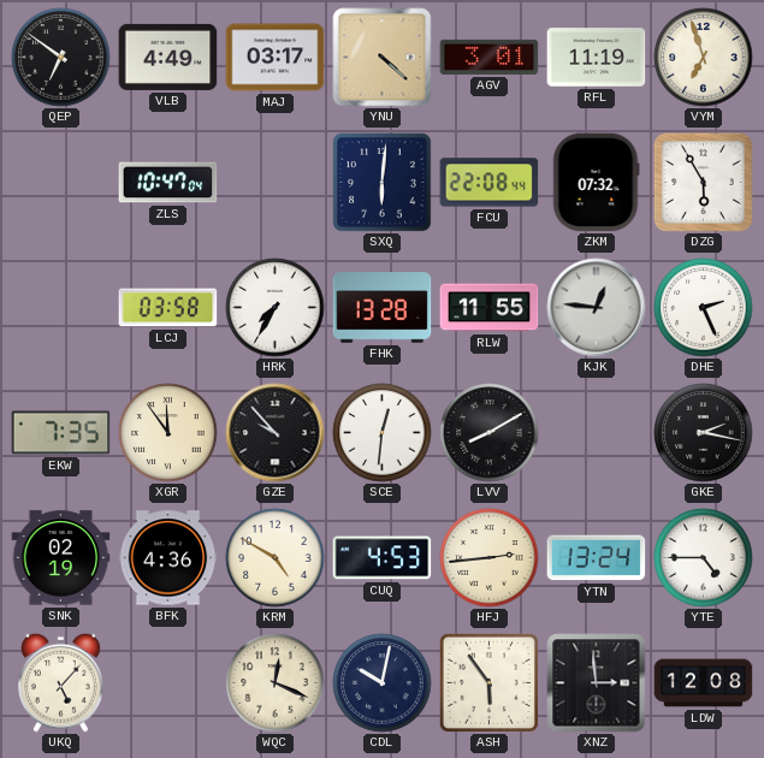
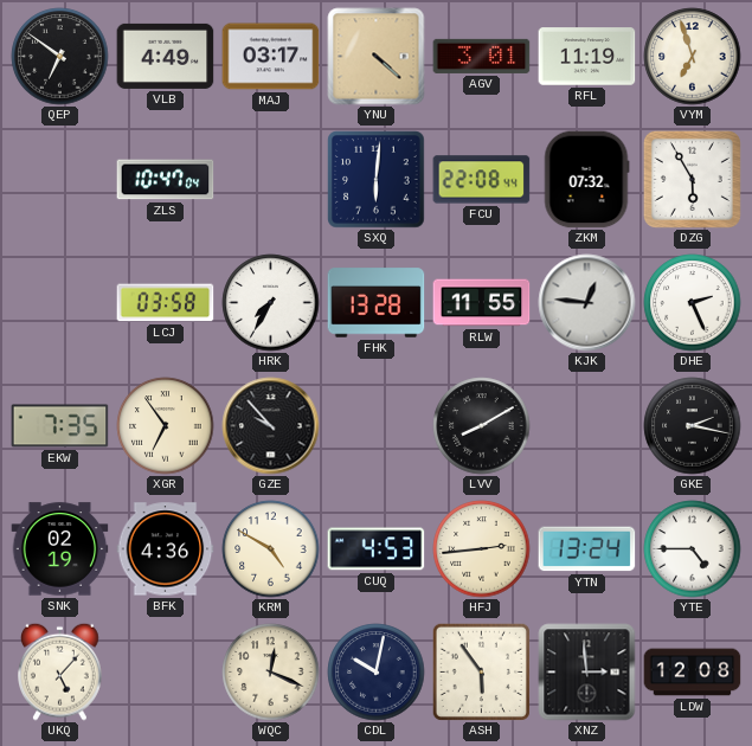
XGR: 11:54 -> 6:54 (166, 426)
SCE: 12:31 -> none (383, 433)
